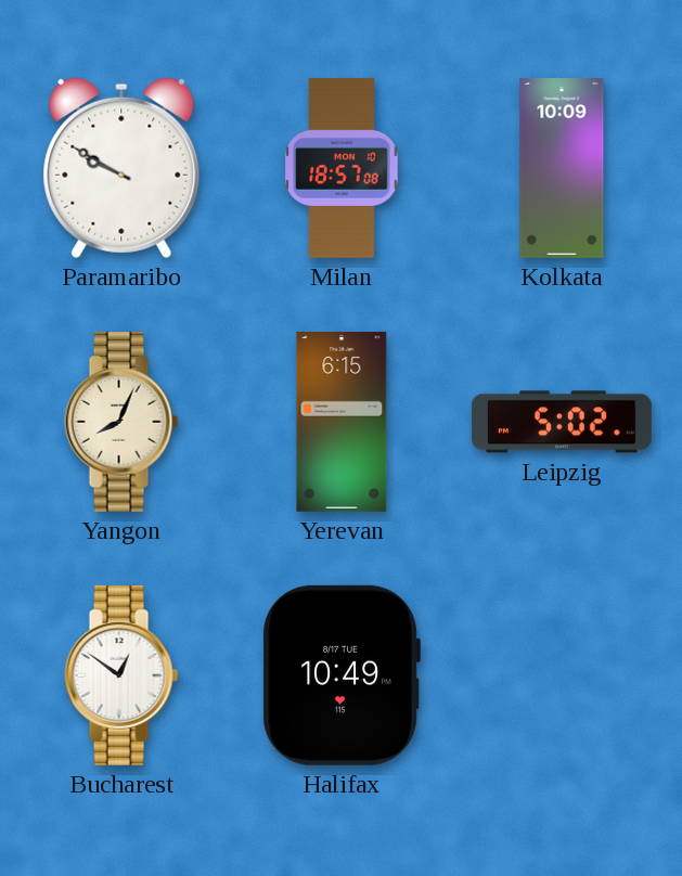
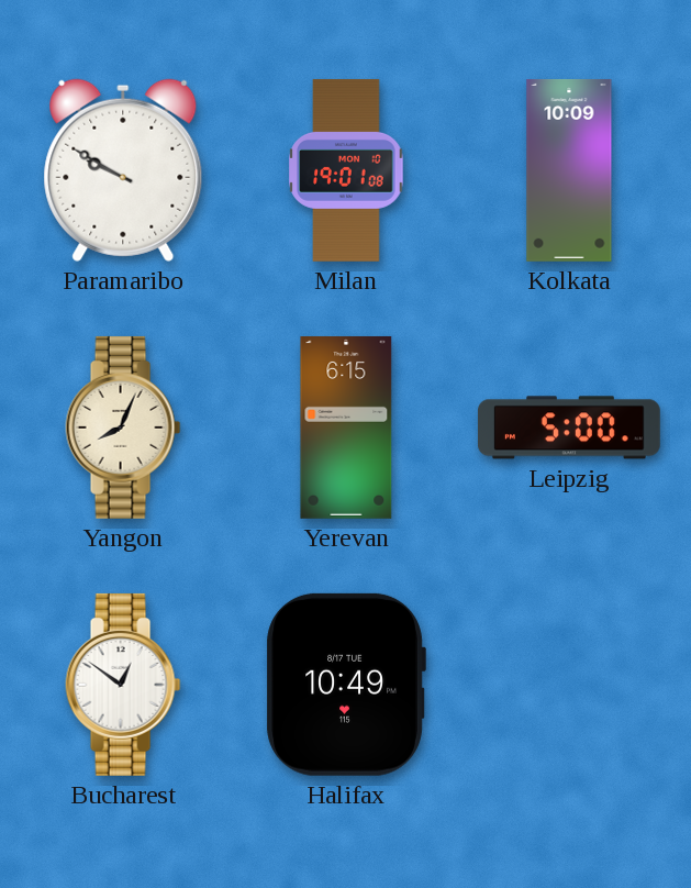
Milan: 18:57 -> 19:01 (346, 170)
Leipzig: 5:02 -> 5:00 (569, 428)
